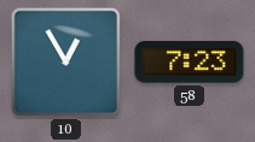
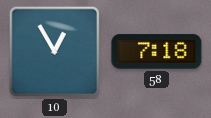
58: 7:23 -> 7:18 (157, 52)
